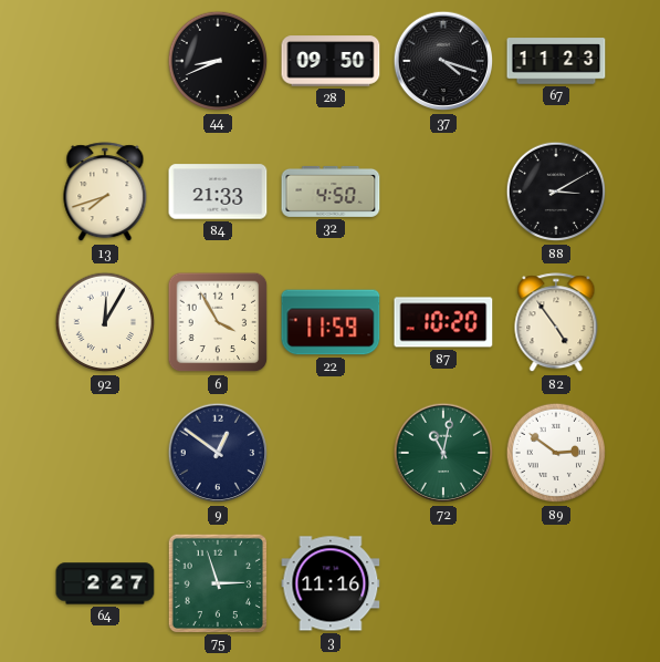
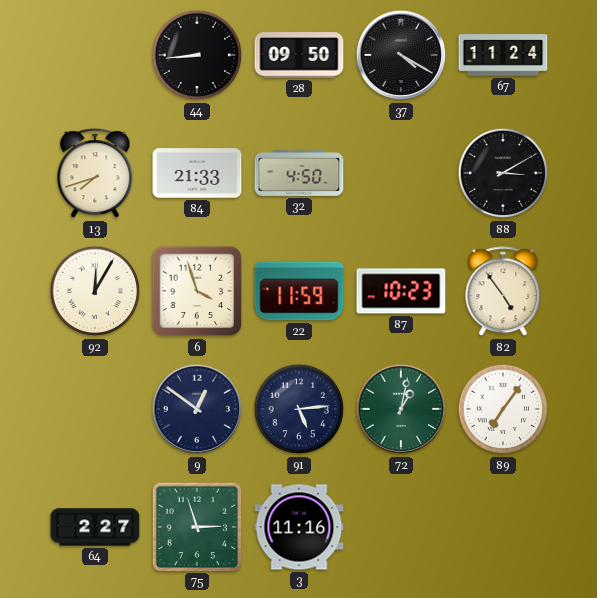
44: 8:41 -> 8:44 (197, 55)
37: 4:18 -> 4:20 (401, 55)
67: 11:23 -> 11:24 (503, 55)
6: 3:55 -> 3:57 (197, 291)
87: 10:20 -> 10:23 (401, 291)
91: none -> 5:14 (299, 409)
72: 11:02 -> 1:02 (401, 409)
89: 2:51 -> 7:06 (503, 409)
